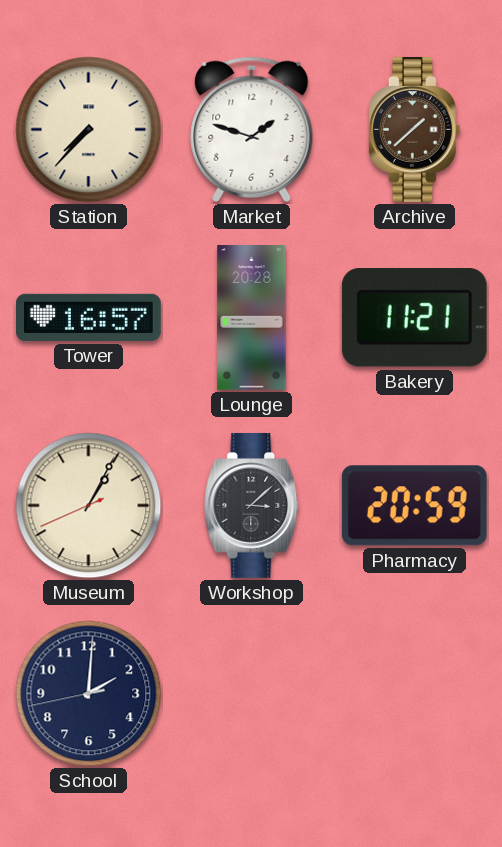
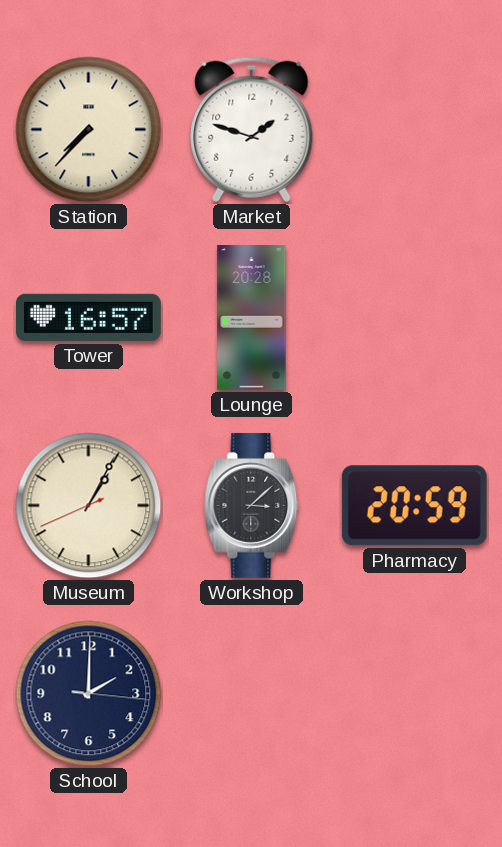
Archive: 1:38 -> none (414, 129)
Bakery: 11:21 -> none (414, 318)
School: 2:00:43 -> 2:00:16 (89, 694)
